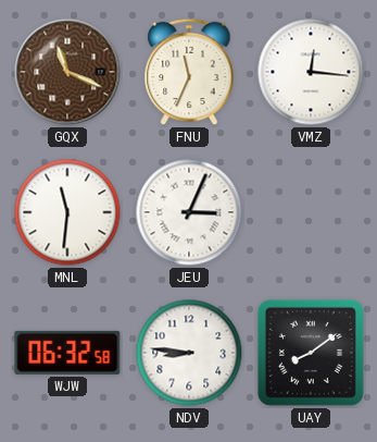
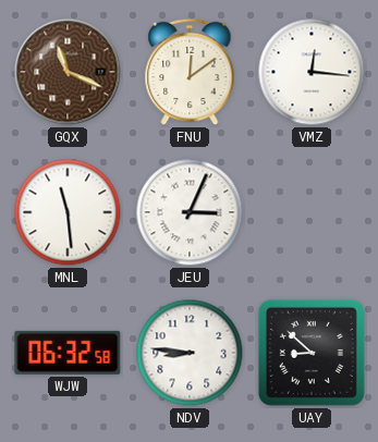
FNU: 11:34 -> 12:09 (190, 72)
MNL: 11:31 -> 11:29 (68, 212)
UAY: 8:09 -> 8:52 (312, 353)
